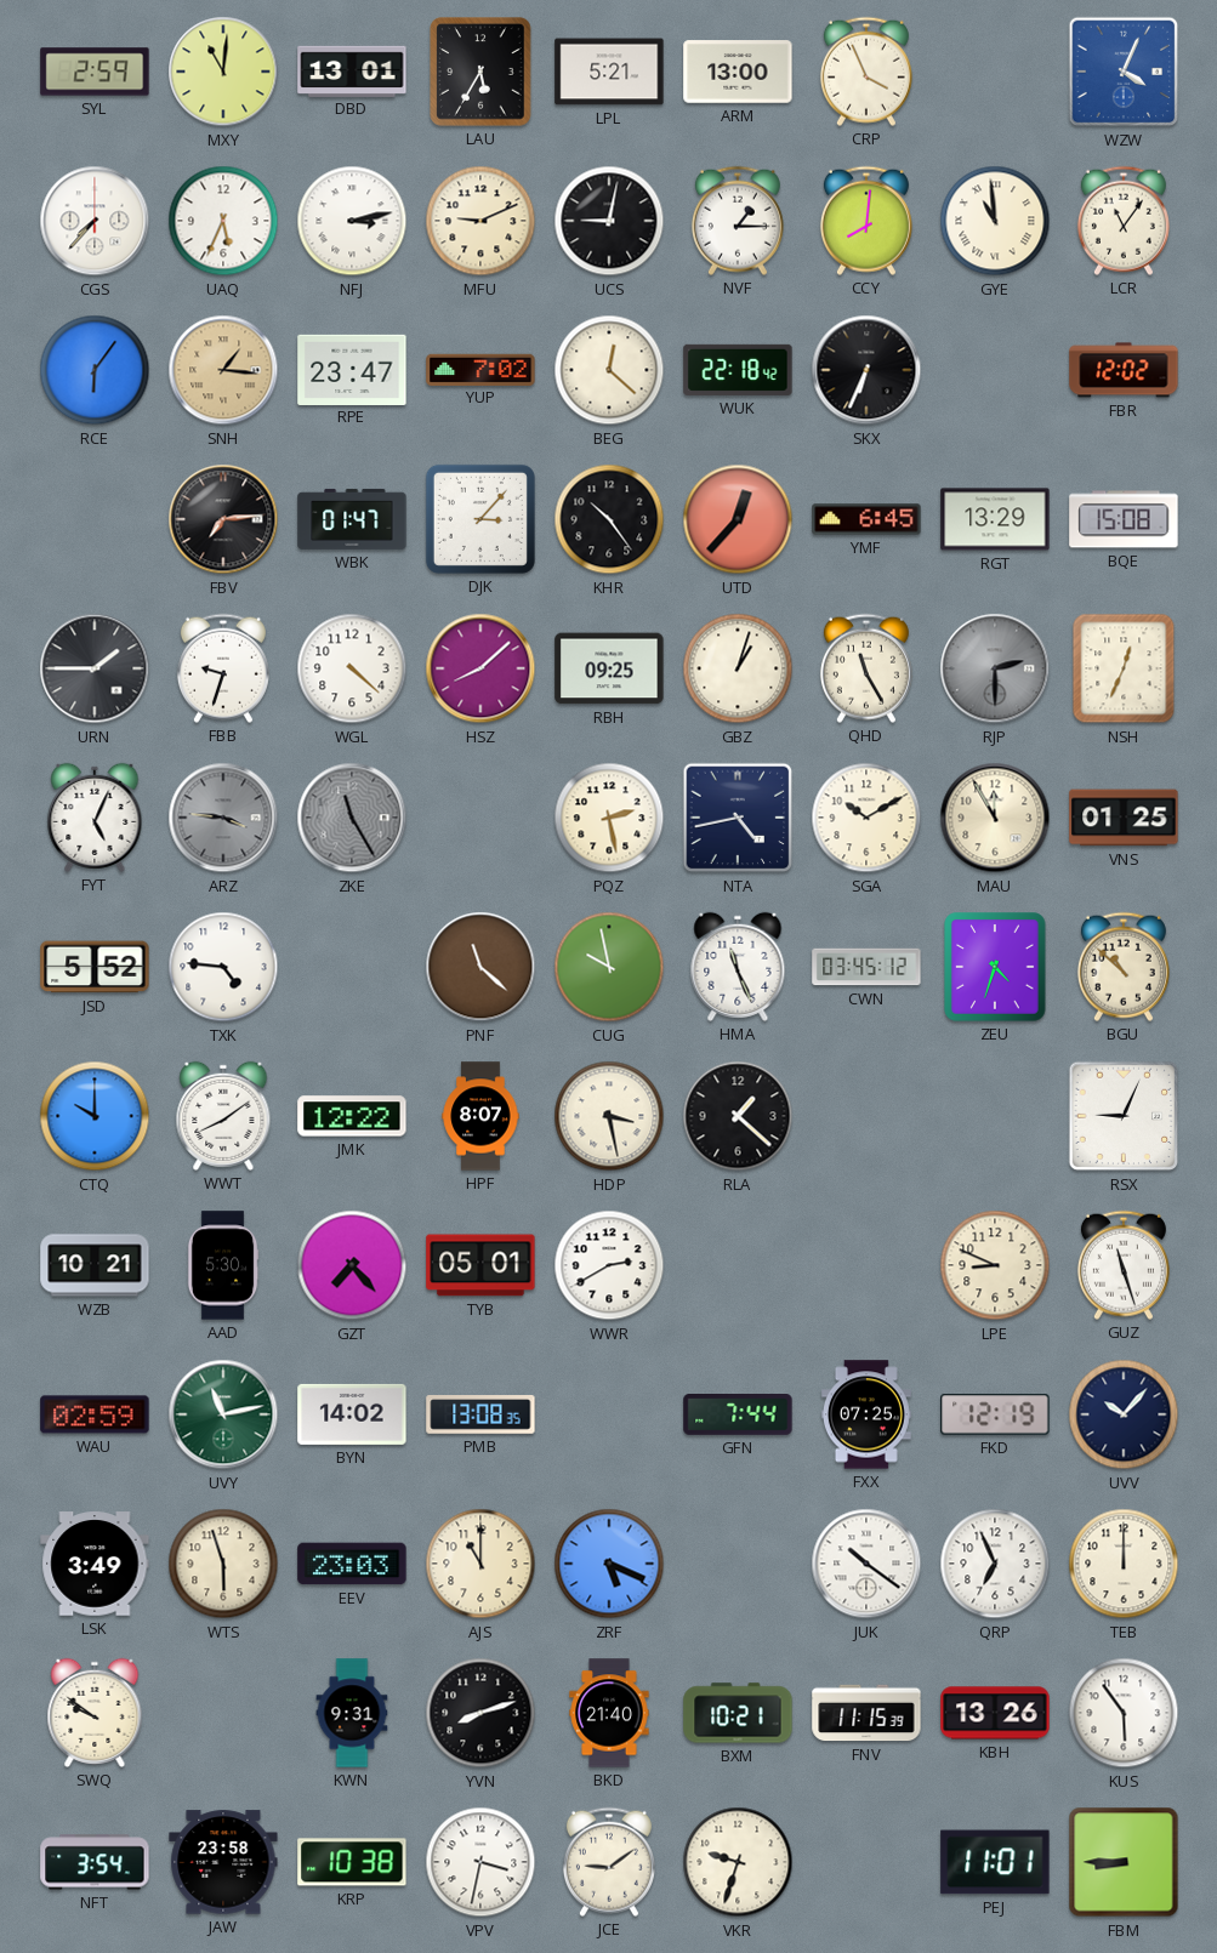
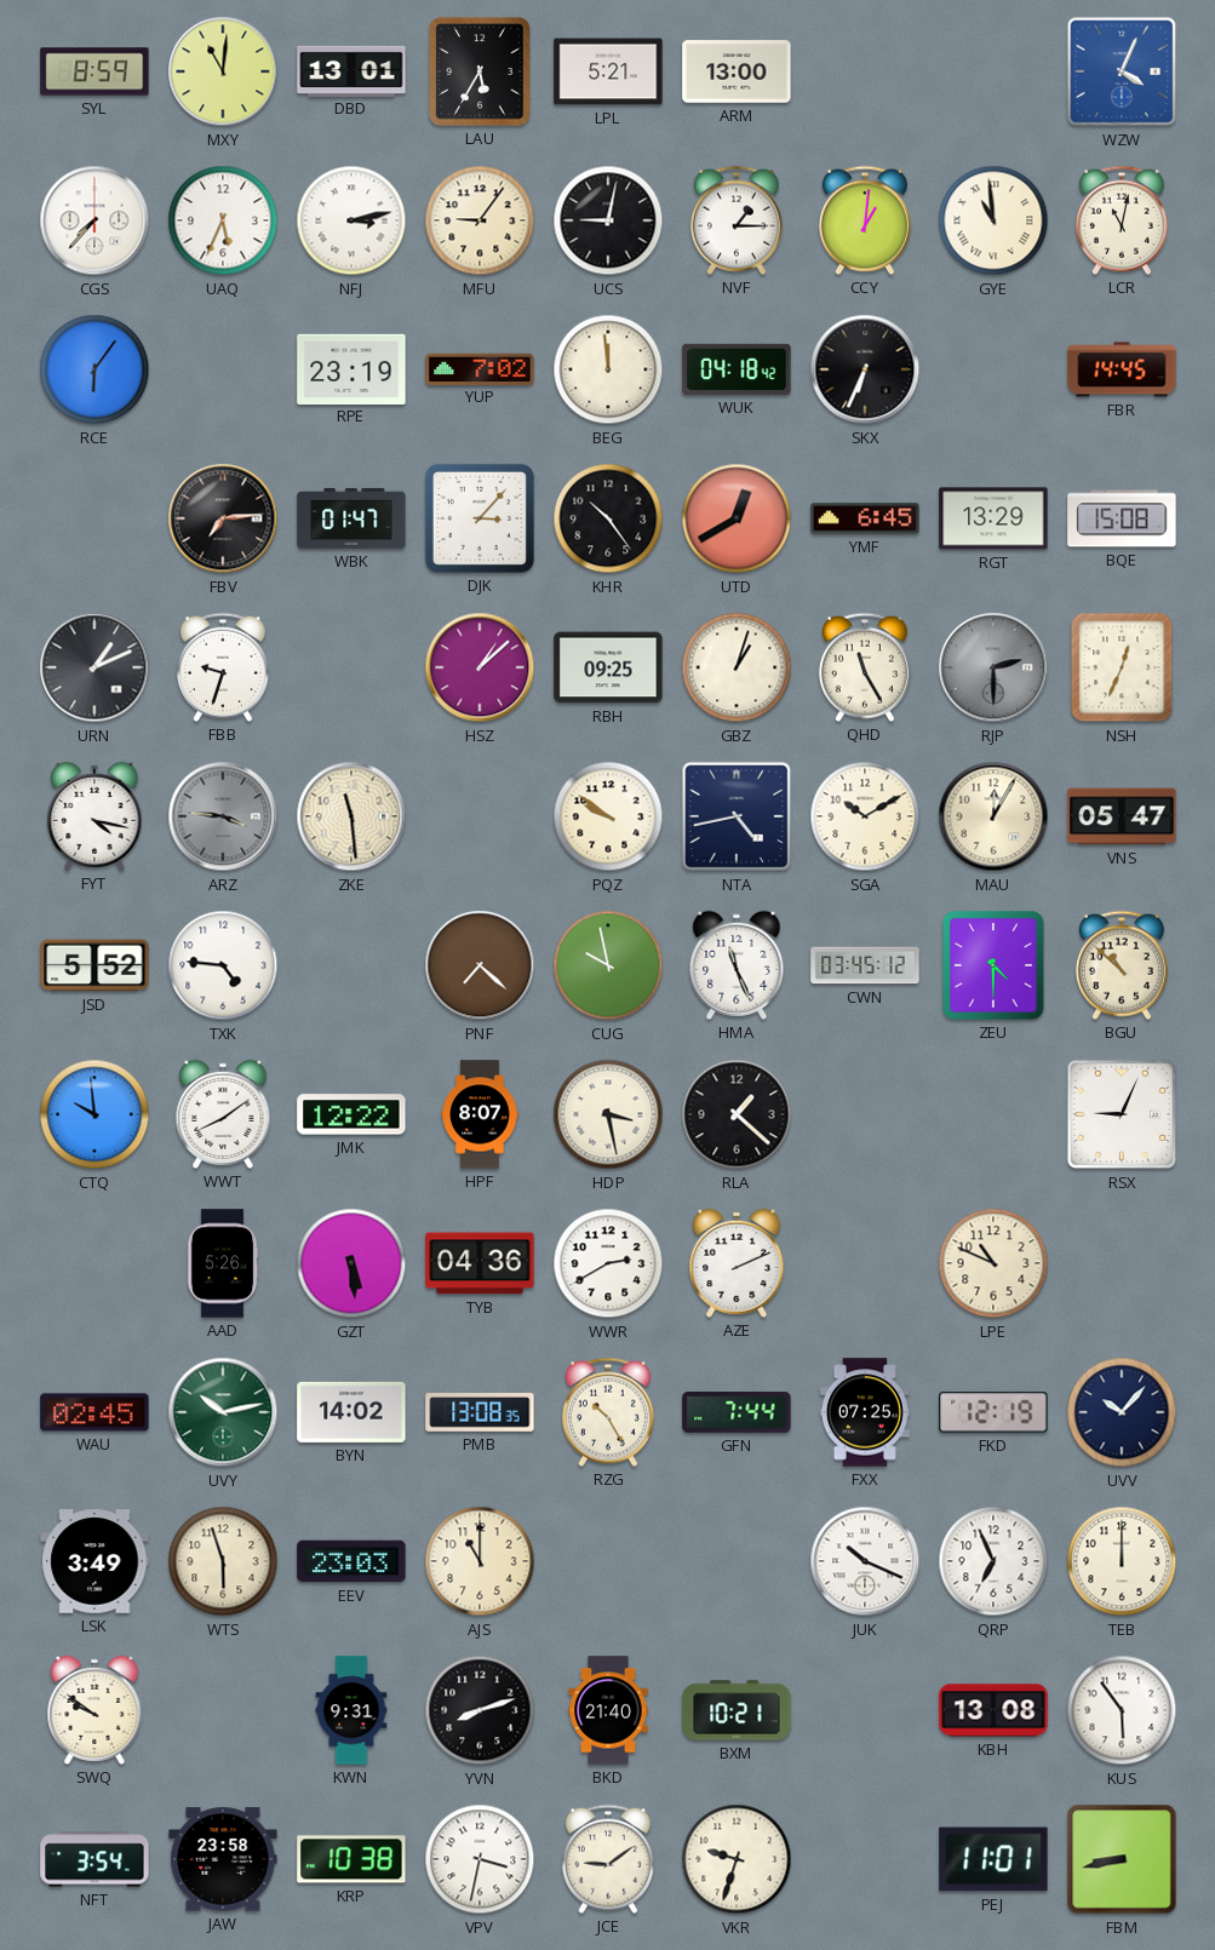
SYL: 2:59 -> 8:59 (94, 71)
CRP: 3:56 -> none (866, 72)
MFU: 9:11 -> 9:06 (480, 220)
CCY: 8:01 -> 1:01 (865, 220)
LCR: 11:06 -> 11:02 (1122, 220)
SNH: 1:16 -> none (223, 370)
RPE: 23:47 -> 23:19 (351, 368)
BEG: 12:22 -> 11:59 (608, 369)
WUK: 22:18 -> 04:18 (737, 369)
FBR: 12:02 -> 14:45 (1122, 369)
UTD: 12:37 -> 12:40 (737, 518)
URN: 1:45 -> 1:11 (94, 667)
WGL: 4:22 -> none (352, 668)
HSZ: 8:08 -> 1:08 (480, 667)
FYT: 5:04 -> 4:17 (94, 816)
ZKE: 11:25 -> 11:29 (351, 816)
ZKE dial: grey -> cream (351, 816)
PQZ: 2:28 -> 9:51 (608, 816)
MAU: 11:55 -> 12:05 (993, 816)
VNS: 01:25 -> 05:47 (1122, 816)
PNF: 11:22 -> 7:22 (480, 965)
ZEU: 4:33 -> 4:30 (993, 965)
CTQ: 10:00 -> 9:59 (94, 1114)
WZB: 10:21 -> none (95, 1265)
AAD: 5:30 -> 5:26 (223, 1263)
GZT: 7:23 -> 5:29 (351, 1263)
TYB: 05:01 -> 04:36 (480, 1263)
AZE: none -> 2:11 (737, 1263)
LPE: 8:49 -> 10:49 (993, 1263)
GUZ: 11:27 -> none (1124, 1265)
WAU: 02:59 -> 02:45 (94, 1412)
UVY: 11:13 -> 10:13 (223, 1412)
RZG: none -> 10:25 (608, 1412)
ZRF: 5:19 -> none (609, 1564)
JUK: 10:21 -> 10:19 (865, 1561)
FNV: 11:15 -> none (866, 1713)
KBH: 13:26 -> 13:08 (993, 1710)
FBM: 8:45 -> 8:43 (1122, 1859)
